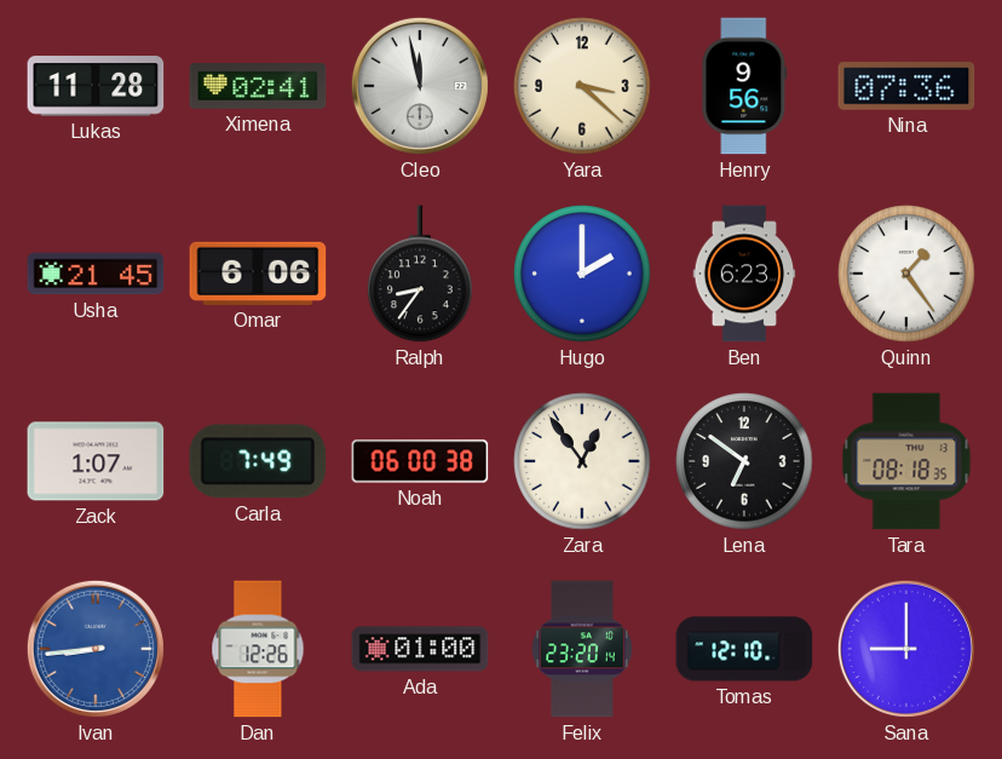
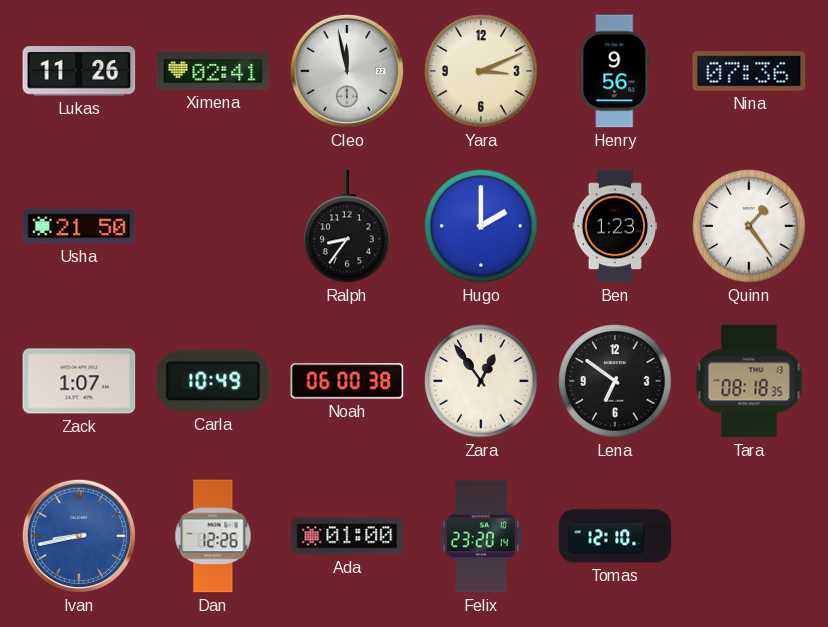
Lukas: 11:28 -> 11:26 (79, 71)
Yara: 3:22 -> 3:11 (481, 71)
Usha: 21:45 -> 21:50 (79, 226)
Omar: 6:06 -> none (258, 274)
Ben: 6:23 -> 1:23 (615, 226)
Carla: 7:49 -> 10:49 (213, 381)
Ivan: 8:44 -> 8:43 (79, 536)
Sana: 9:00 -> none (906, 649)
